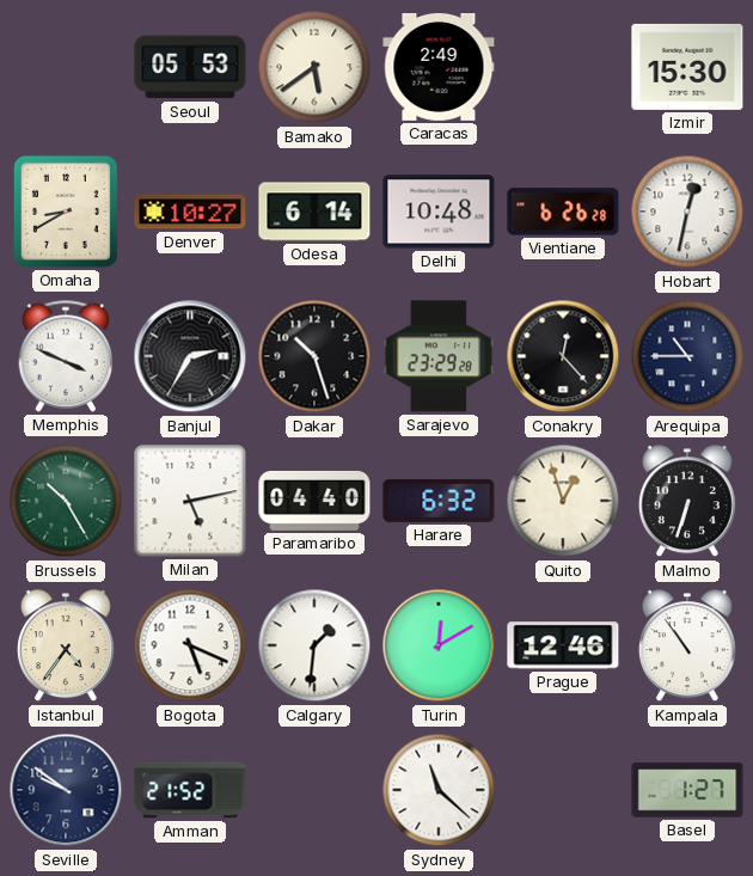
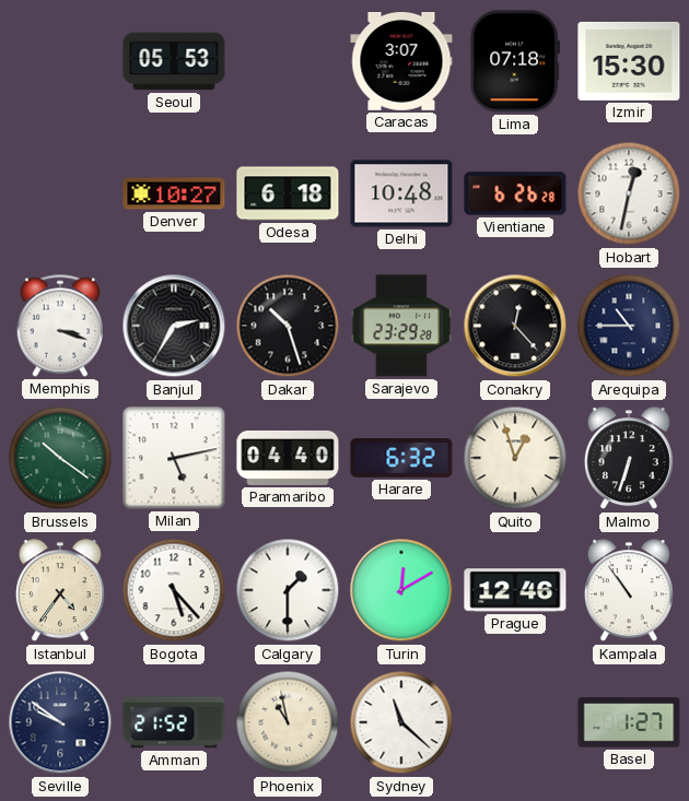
Bamako: 5:39 -> none (314, 67)
Caracas: 2:49 -> 3:07 (401, 62)
Lima: none -> 07:18 (514, 61)
Omaha: 8:40 -> none (66, 212)
Odesa: 6:14 -> 6:18 (288, 193)
Memphis: 3:49 -> 3:18 (60, 326)
Brussels: 10:25 -> 10:21 (60, 458)
Bogota: 5:19 -> 5:23 (174, 590)
Calgary: 1:31 -> 1:30 (288, 590)
Phoenix: none -> 10:58 (288, 722)
